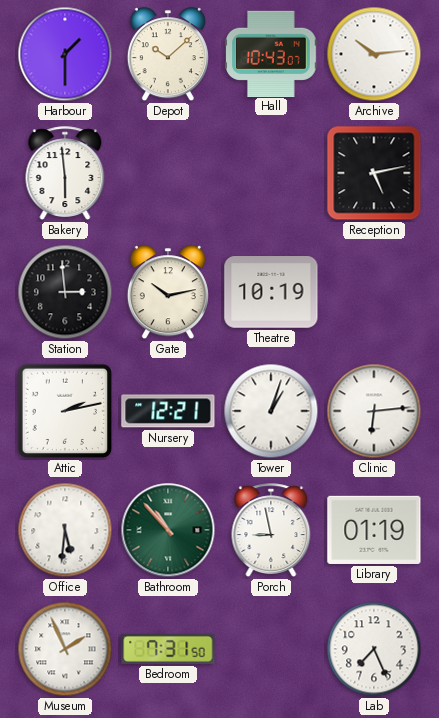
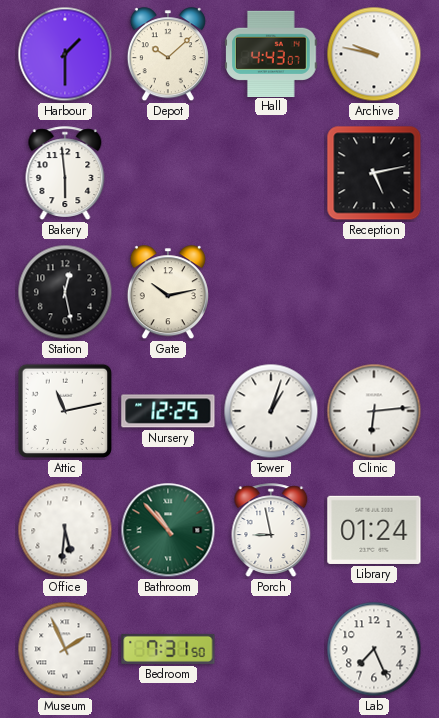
Hall: 10:43 -> 4:43 (272, 53)
Archive: 10:14 -> 9:47 (374, 54)
Station: 2:59 -> 12:28 (65, 292)
Theatre: 10:19 -> none (271, 292)
Attic: 2:13 -> 11:13 (65, 411)
Nursery: 12:21 -> 12:25 (168, 411)
Library: 01:19 -> 01:24 (374, 530)
